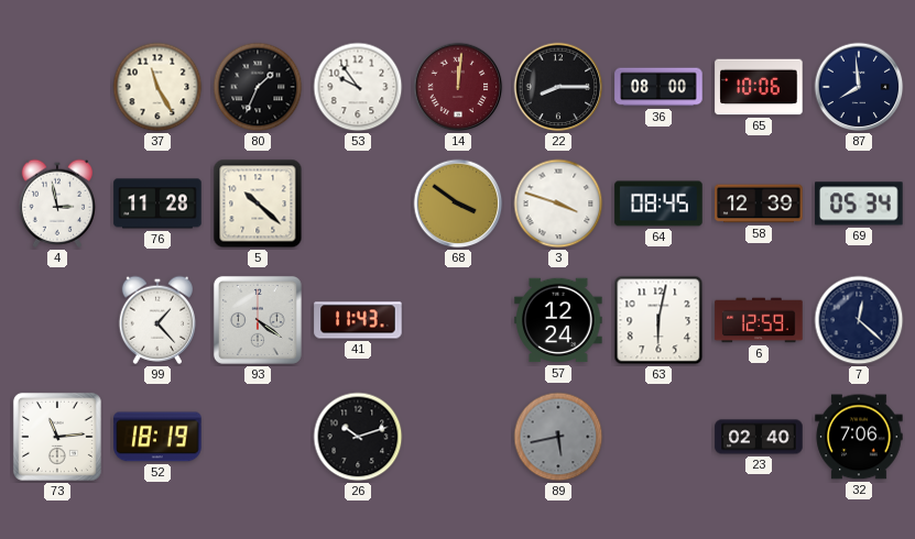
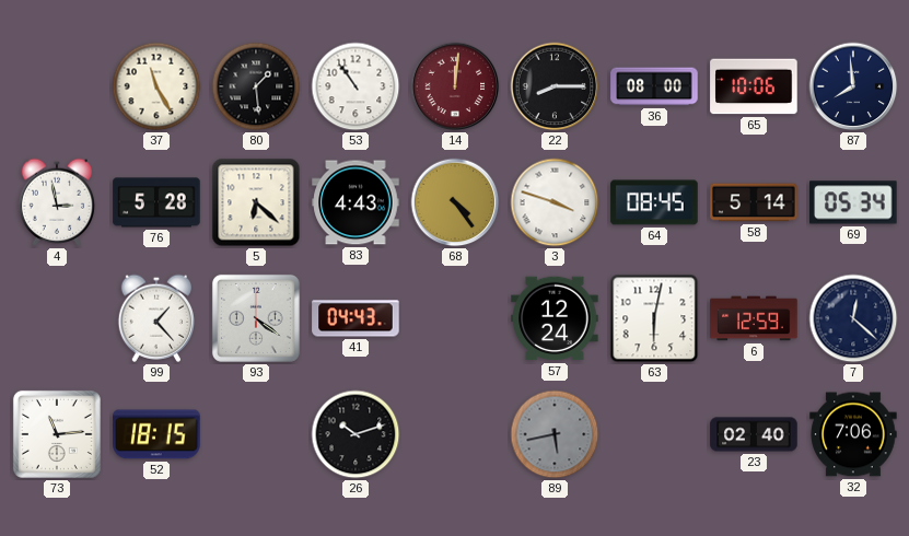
80: 1:34 -> 1:29 (256, 86)
53: 9:54 -> 10:54 (356, 86)
76: 11:28 -> 5:28 (156, 202)
5: 10:22 -> 6:22 (256, 202)
83: none -> 4:43 (356, 202)
68: 3:51 -> 4:24 (455, 202)
58: 12:39 -> 5:14 (754, 202)
41: 11:43 -> 04:43 (356, 318)
52: 18:19 -> 18:15 (156, 434)
